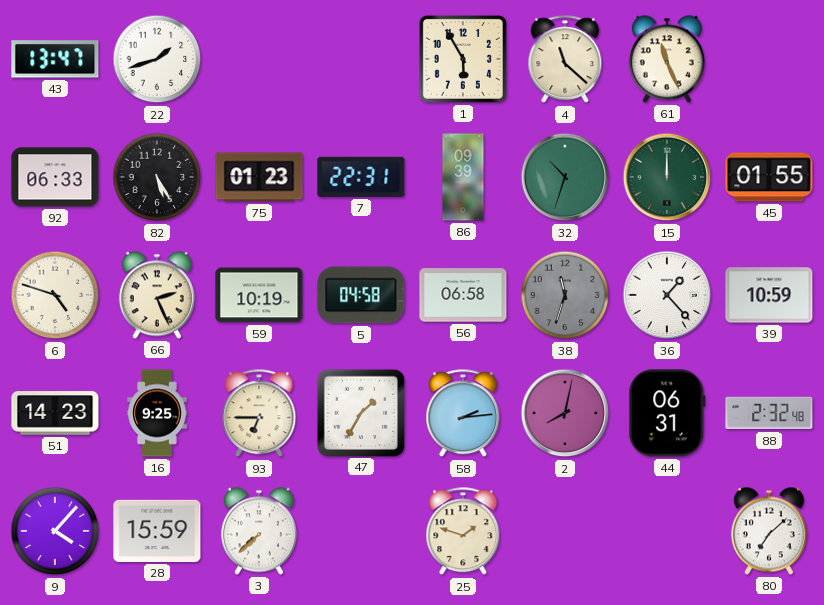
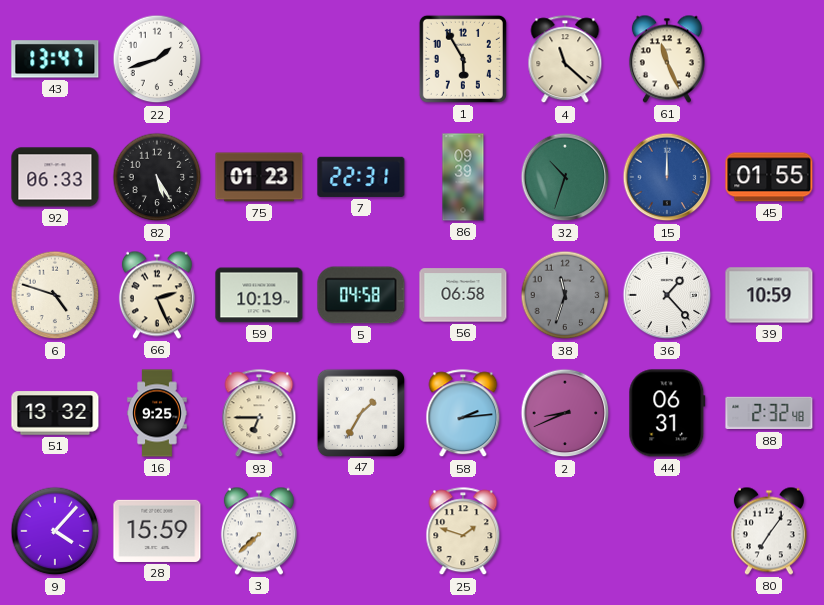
15 dial: green -> blue (667, 177)
51: 14:23 -> 13:32 (55, 413)
2: 8:02 -> 8:41 (565, 413)
80: 7:08 -> 7:06 (769, 531)
